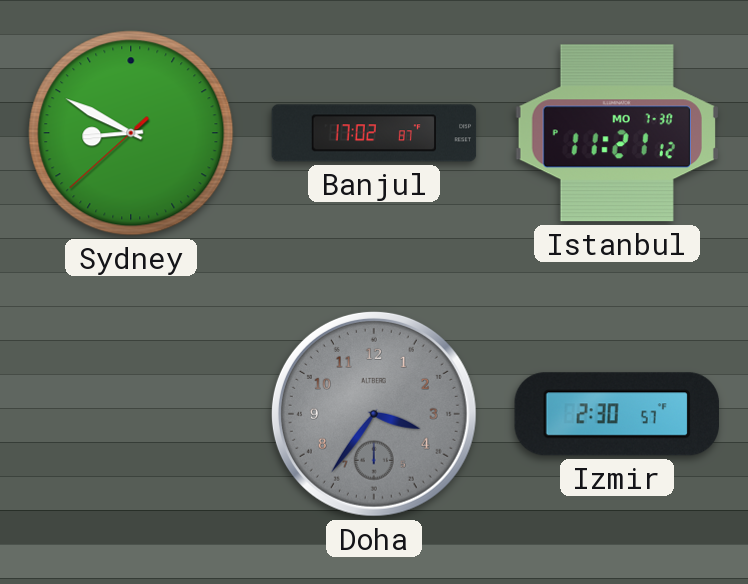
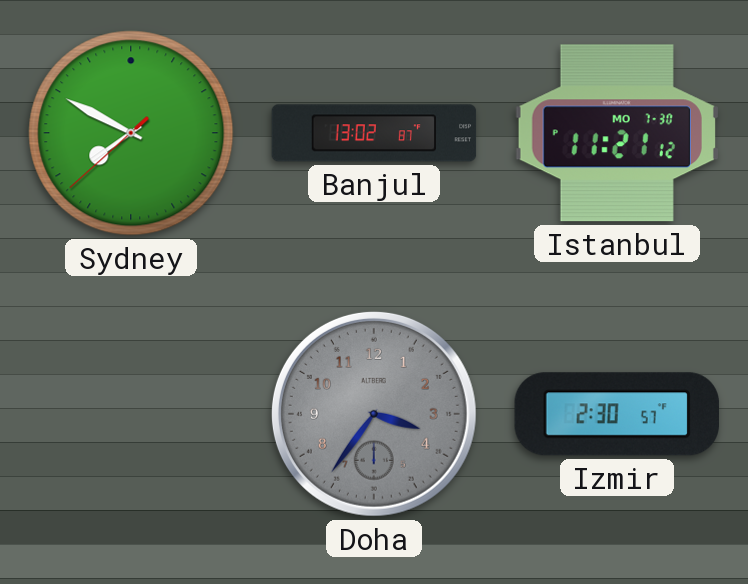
Sydney: 8:49 -> 7:49 (131, 133)
Banjul: 17:02 -> 13:02 (374, 133)
